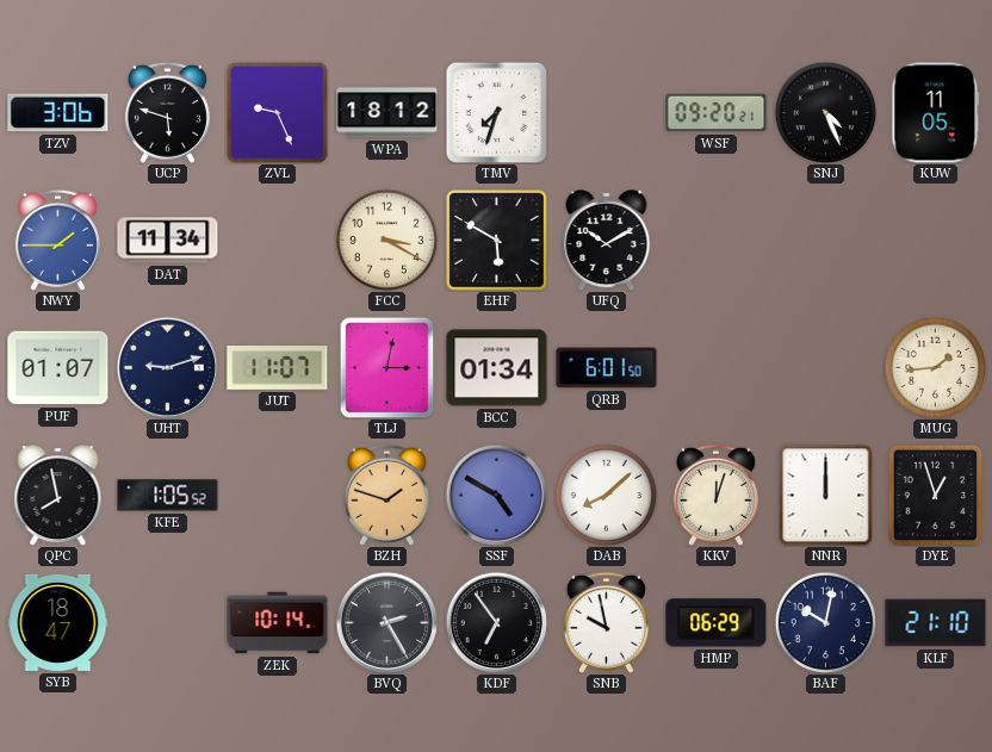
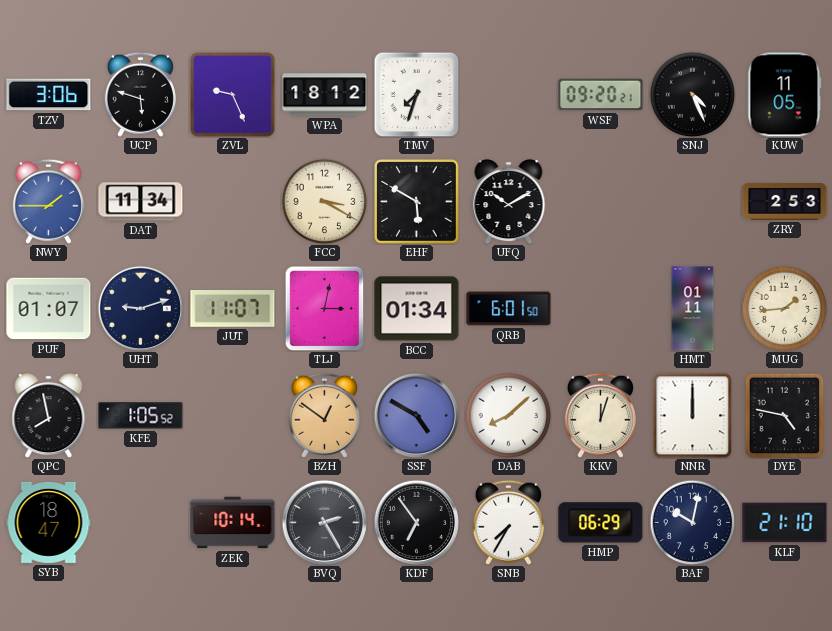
ZRY: none -> 2:53 (785, 202)
HMT: none -> 01:11 (693, 309)
BZH: 1:48 -> 12:51 (324, 415)
DYE: 12:57 -> 4:47 (785, 415)
SNB: 9:58 -> 7:35 (508, 522)
